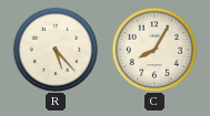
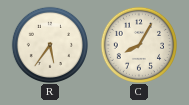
R: 5:23 -> 5:36 (49, 44)
